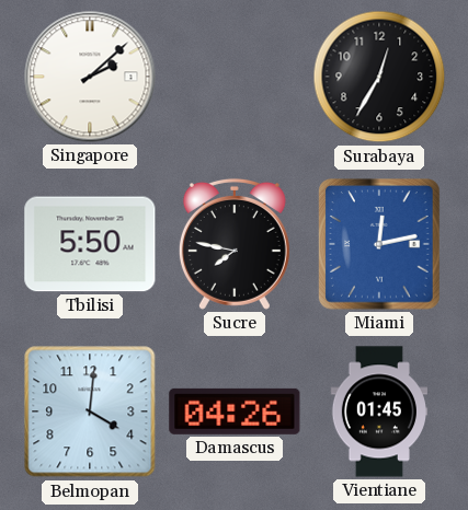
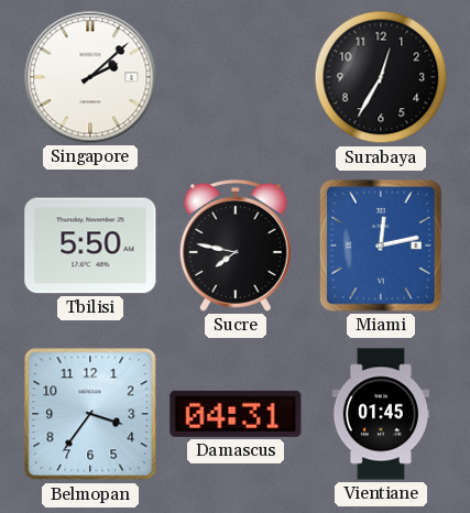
Belmopan: 4:01 -> 3:36 (90, 414)
Damascus: 04:26 -> 04:31 (236, 414)
